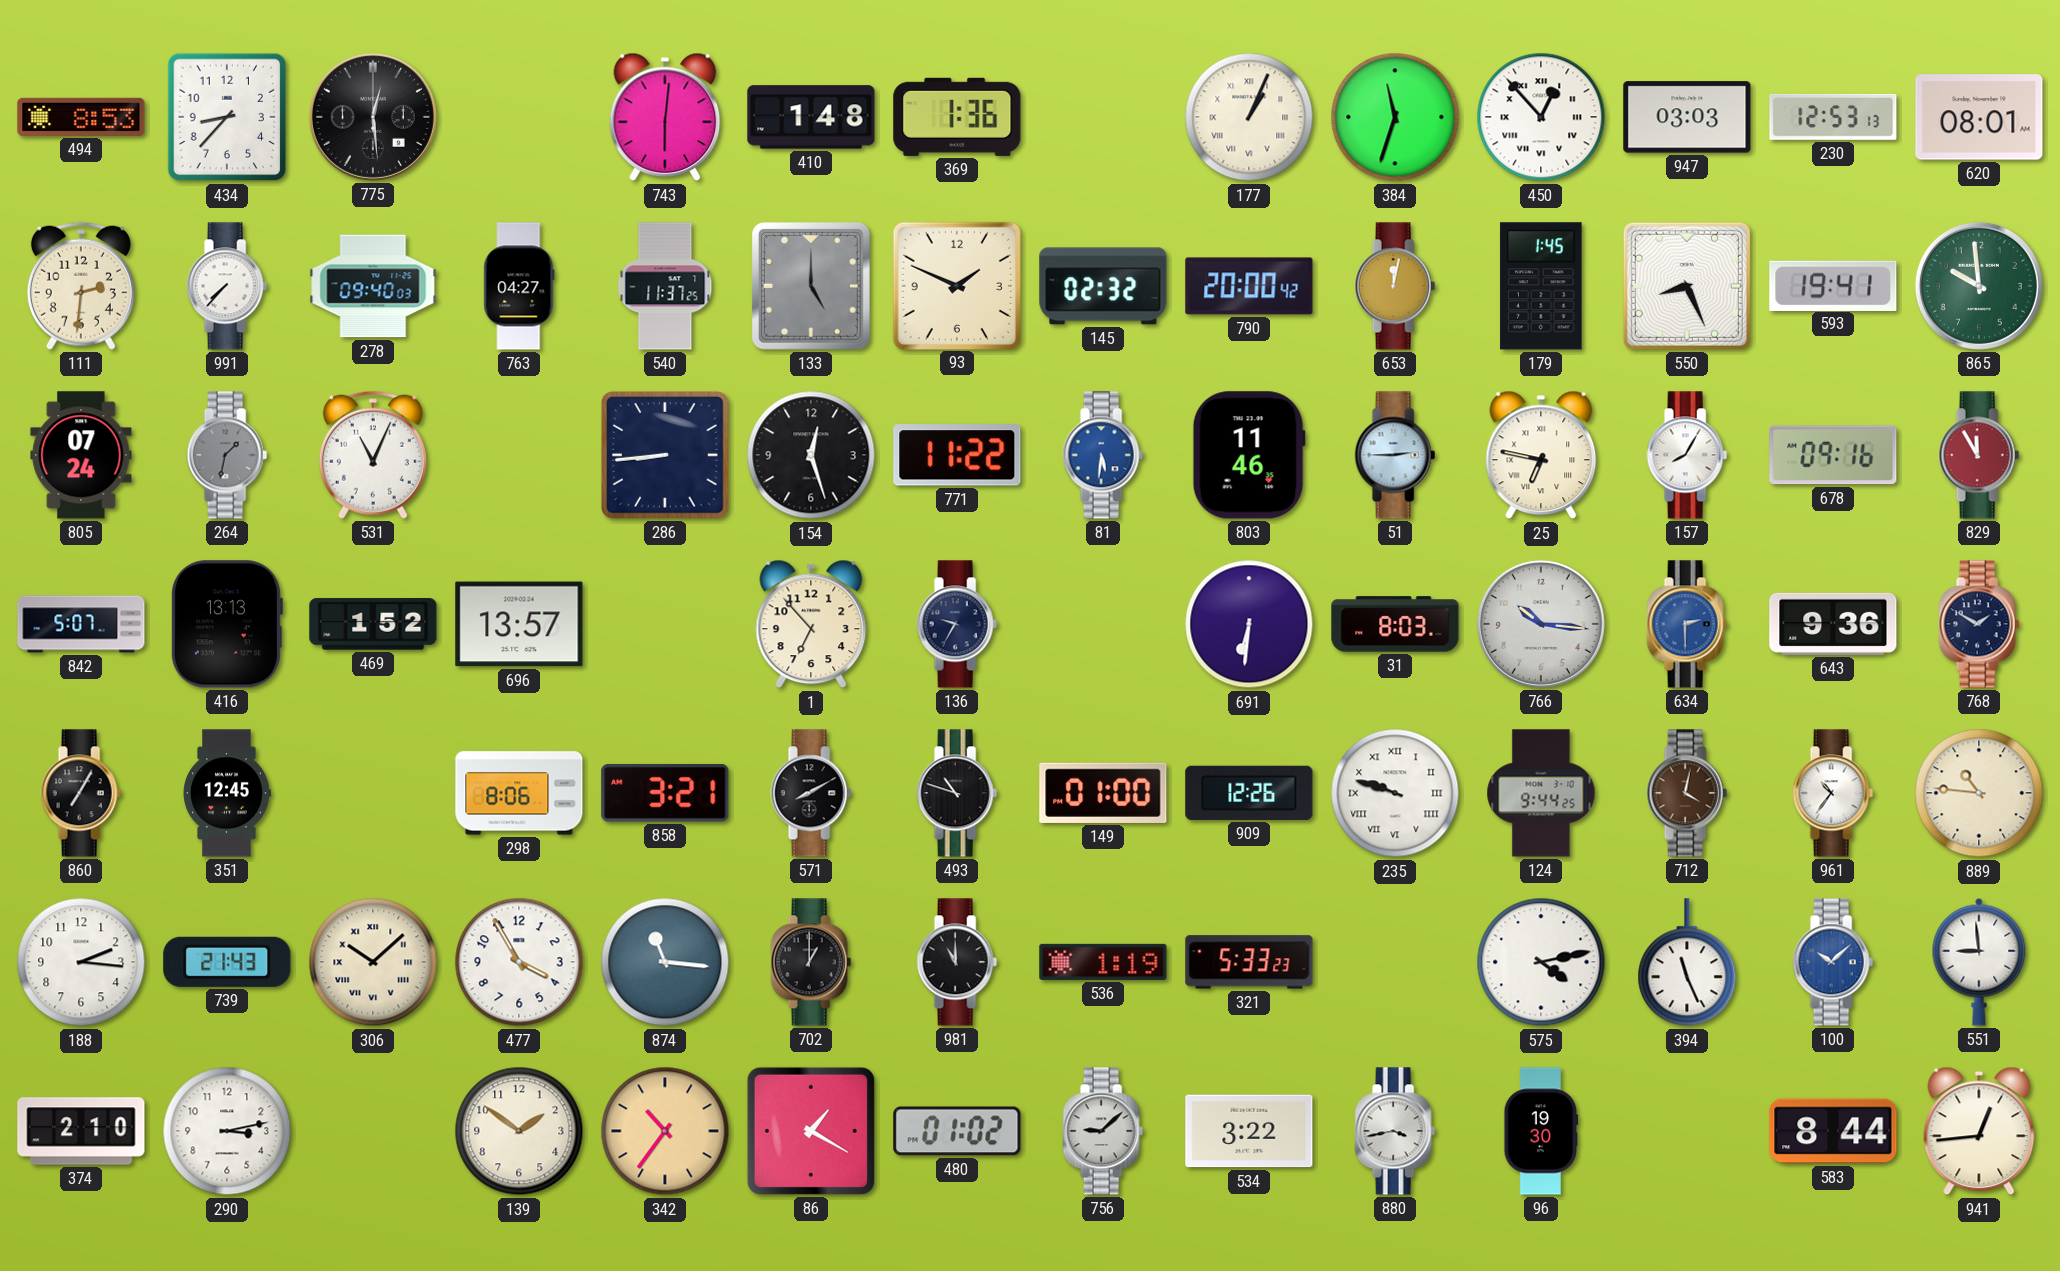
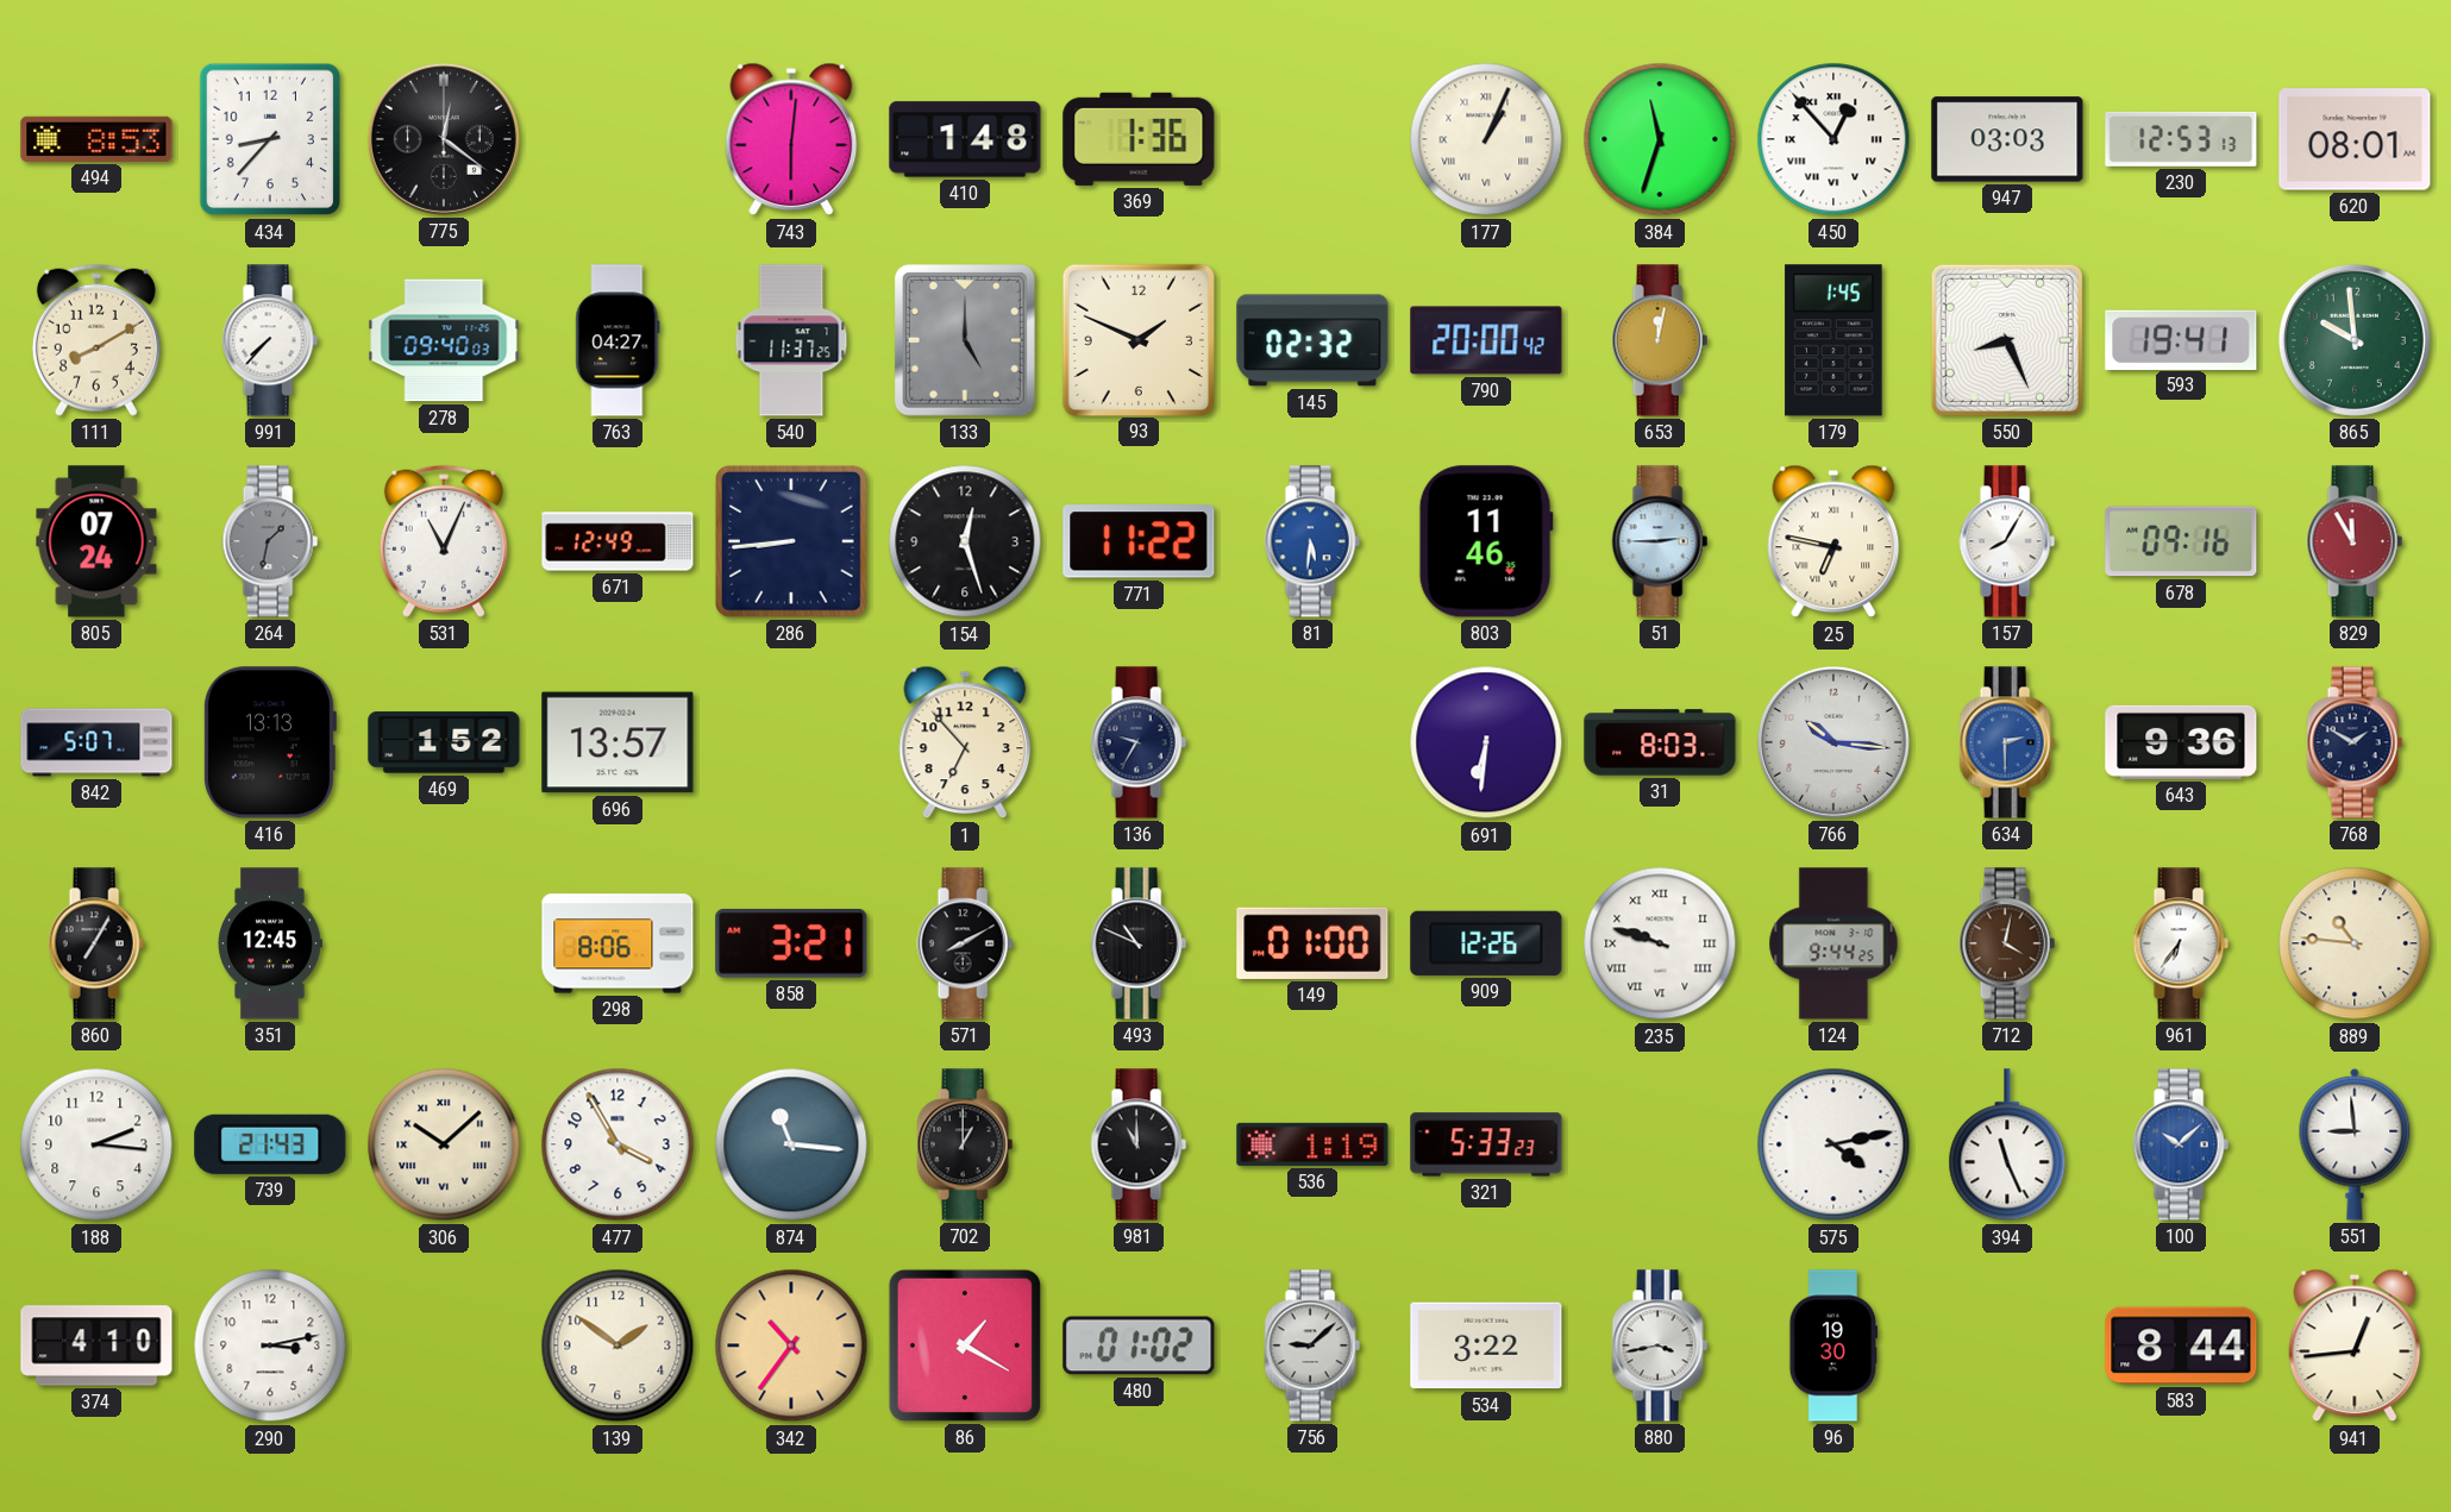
775: 12:29 -> 12:21 (444, 139)
111: 2:31 -> 8:10 (96, 340)
671: none -> 12:49 (618, 541)
493: 10:48 -> 10:49 (1139, 943)
961: 10:36 -> 6:36 (2181, 943)
374: 2:10 -> 4:10 (96, 1345)
